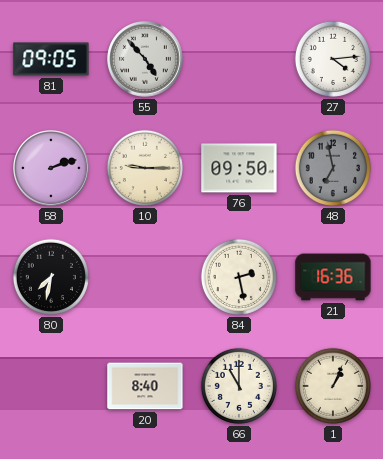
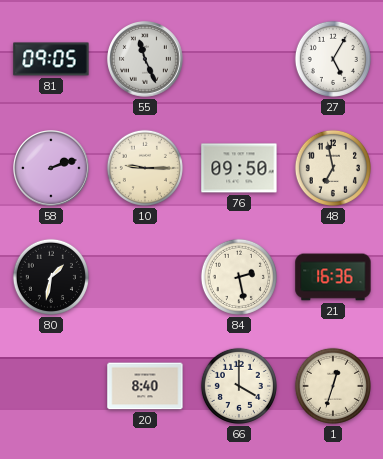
55: 4:53 -> 11:26 (146, 59)
27: 4:14 -> 5:05 (333, 59)
48 dial: grey -> cream (333, 168)
80: 7:32 -> 1:32 (51, 277)
66: 11:00 -> 4:00 (239, 386)
1: 1:04 -> 12:33 (333, 386)
